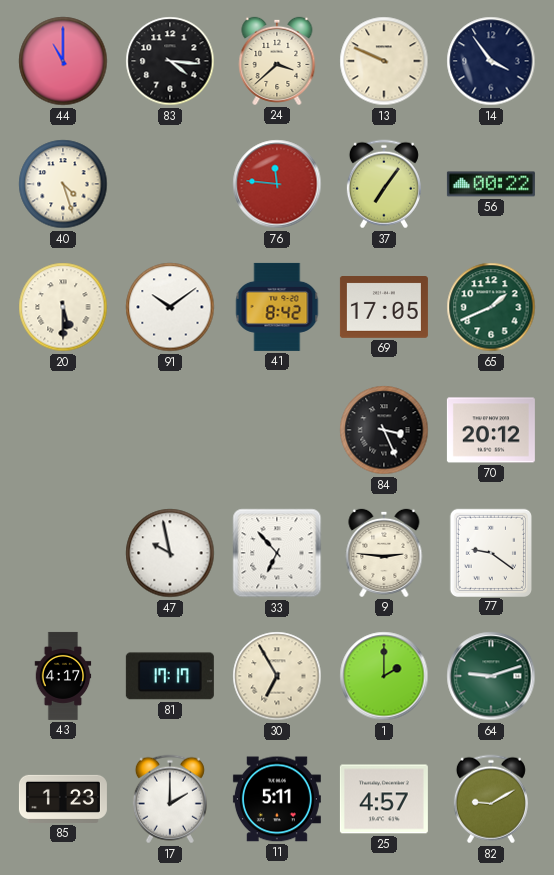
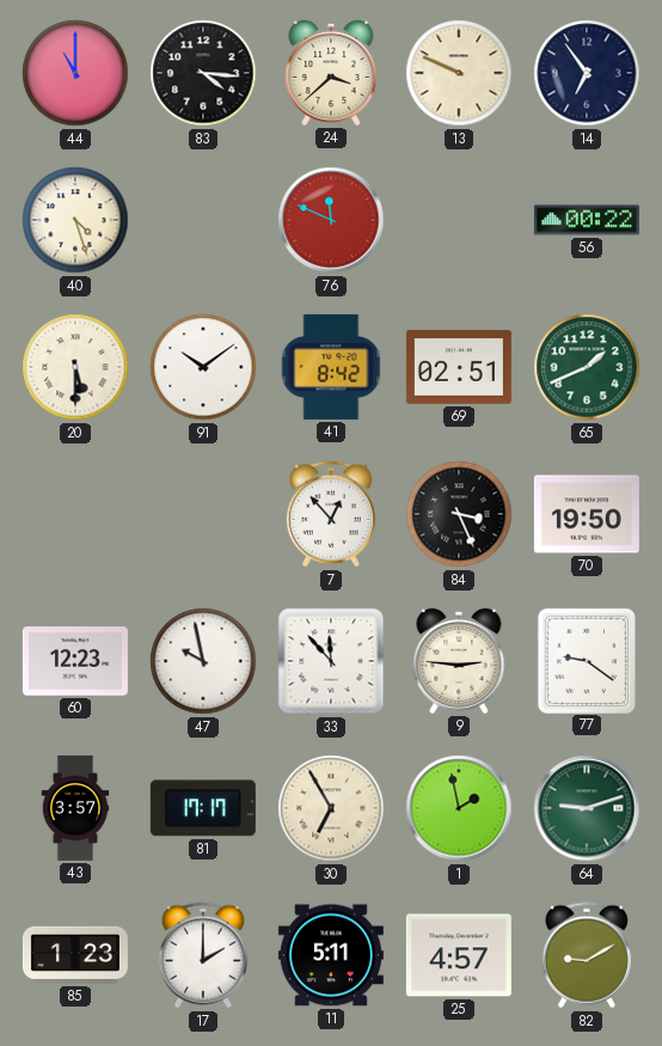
14: 3:54 -> 6:54 (587, 73)
76: 11:46 -> 11:49 (331, 220)
37: 7:06 -> none (384, 184)
69: 17:05 -> 02:51 (459, 368)
7: none -> 12:53 (331, 514)
70: 20:12 -> 19:50 (587, 514)
60: none -> 12:23 (75, 661)
33: 6:53 -> 11:53 (331, 661)
43: 4:17 -> 3:57 (75, 808)
1: 2:00 -> 1:58 (459, 808)
